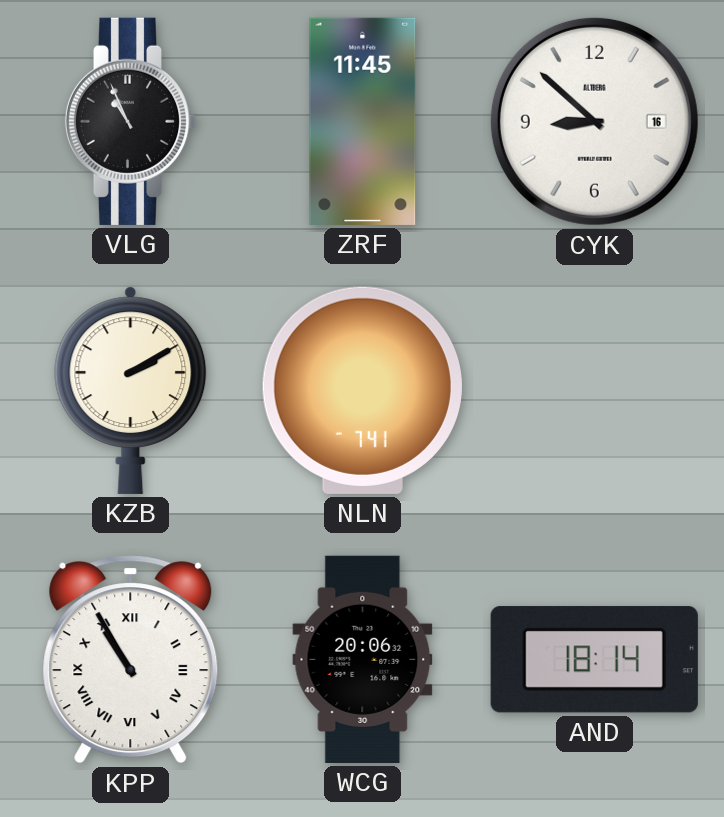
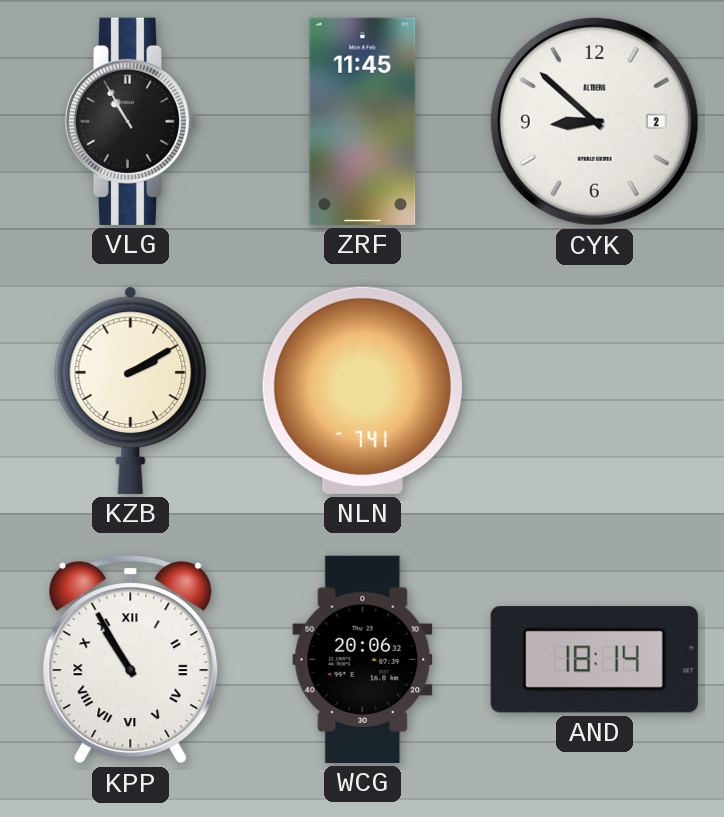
VLG: 10:56 -> 10:55 (131, 121)
CYK date: 16 -> 2 (594, 121)
